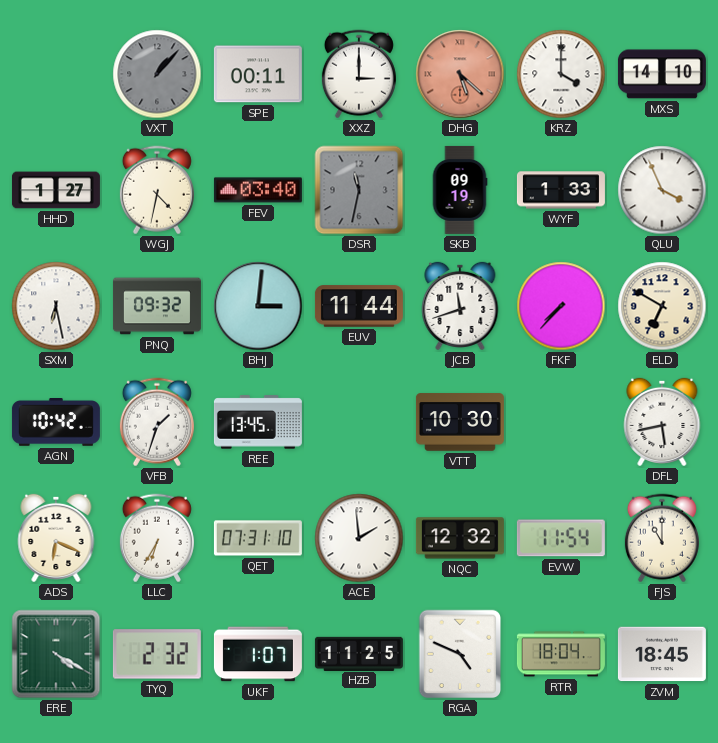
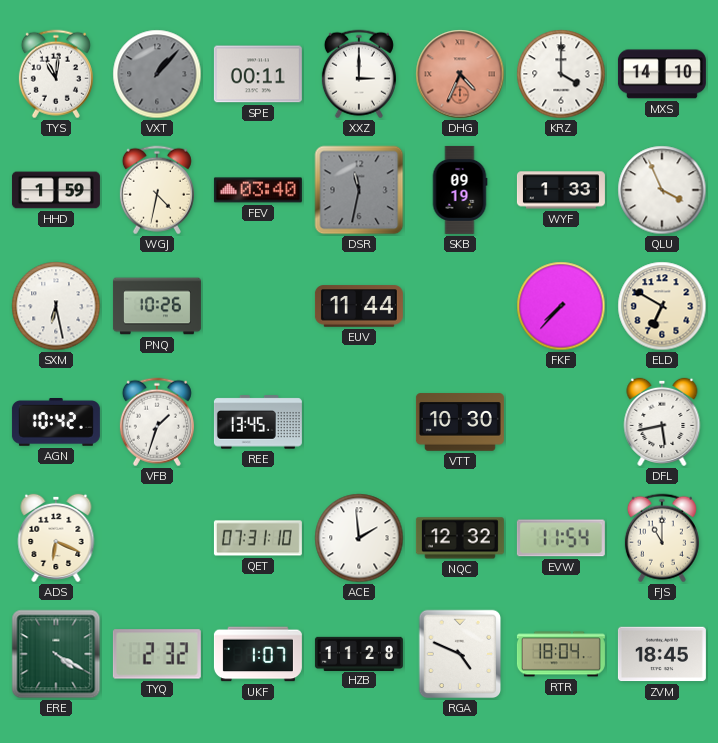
TYS: none -> 11:01 (56, 74)
DHG: 5:22 -> 4:34 (460, 74)
HHD: 1:27 -> 1:59 (56, 190)
PNQ: 09:32 -> 10:26 (157, 306)
BHJ: 3:01 -> none (258, 306)
JCB: 11:42 -> none (460, 306)
LLC: 6:35 -> none (157, 538)
HZB: 11:25 -> 11:28 (359, 653)
